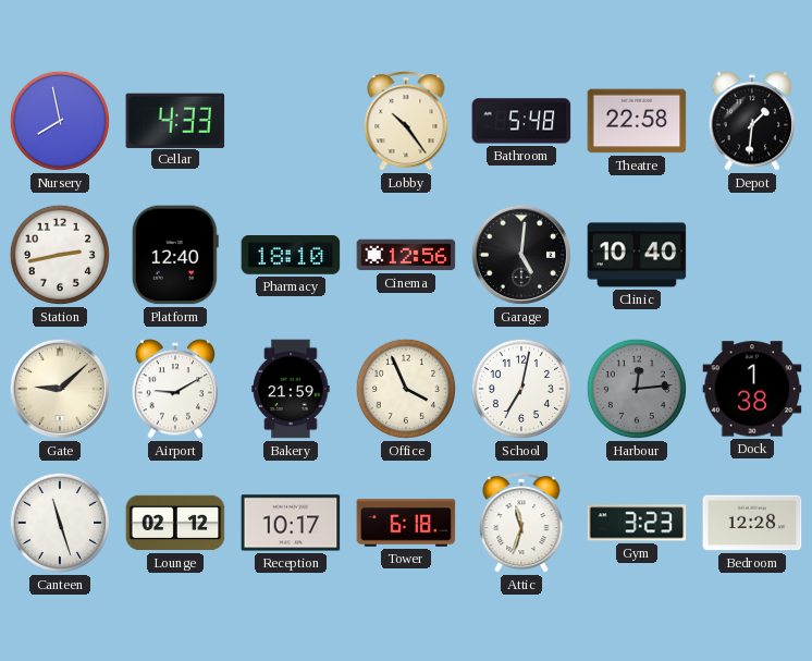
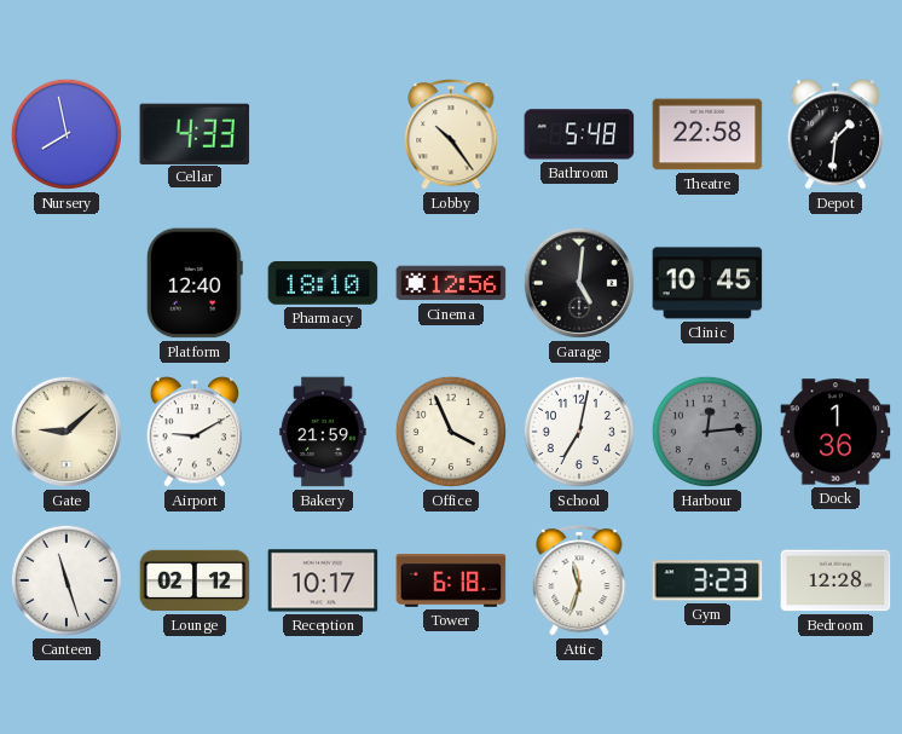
Station: 2:43 -> none (60, 255)
Clinic: 10:40 -> 10:45 (707, 283)
Dock: 1:38 -> 1:36 (835, 432)
